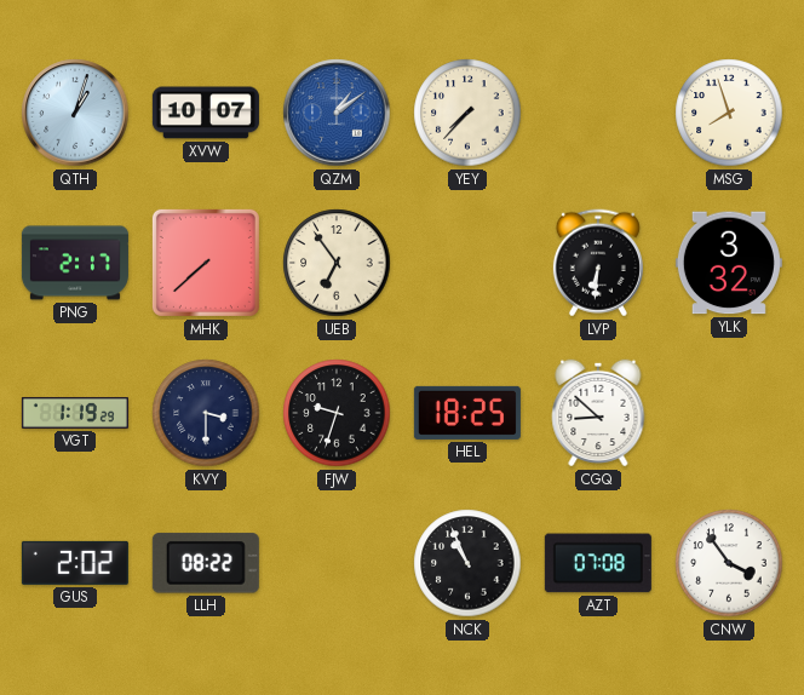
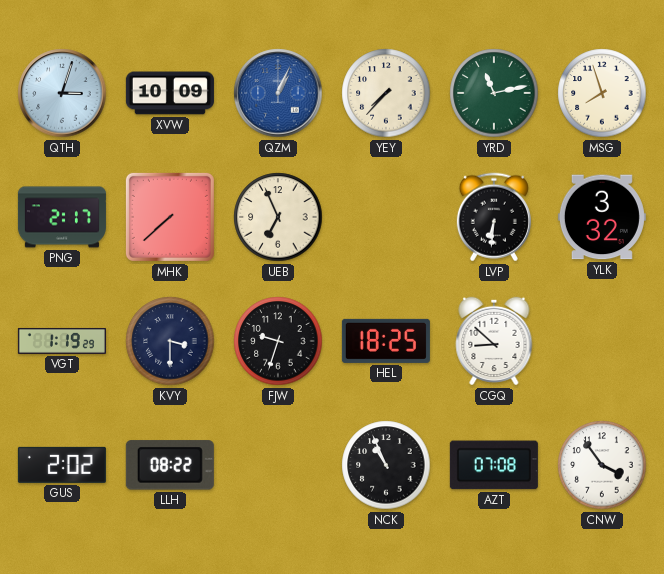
QTH: 1:03 -> 3:03 (62, 93)
XVW: 10:07 -> 10:09 (170, 93)
QZM: 1:09 -> 1:04 (278, 93)
YRD: none -> 11:13 (494, 93)
UEB: 6:54 -> 6:56 (278, 217)
